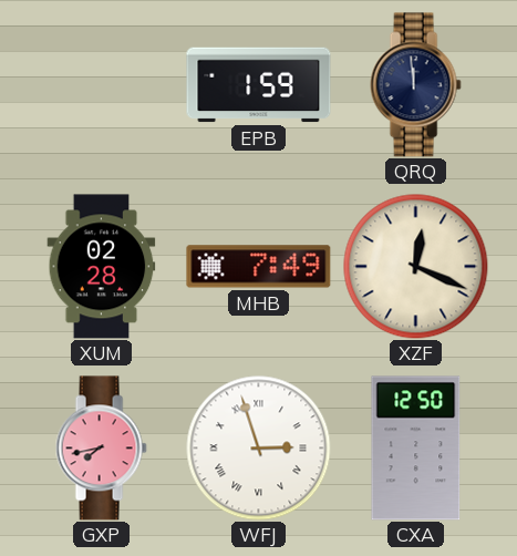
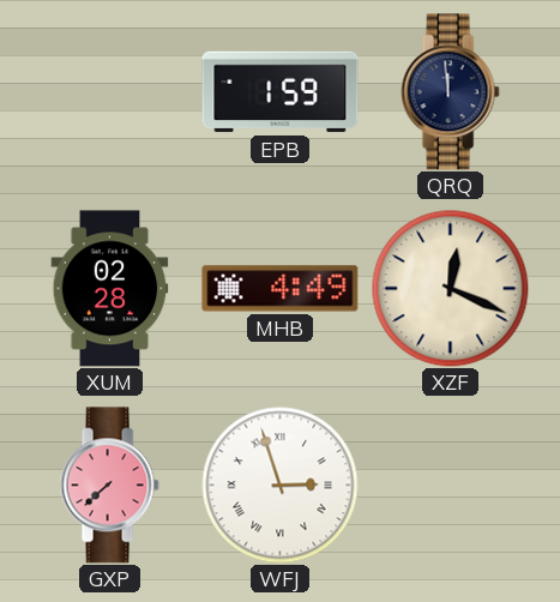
MHB: 7:49 -> 4:49 (281, 289)
GXP: 7:43 -> 7:38 (109, 486)
CXA: 12:50 -> none (416, 449)
